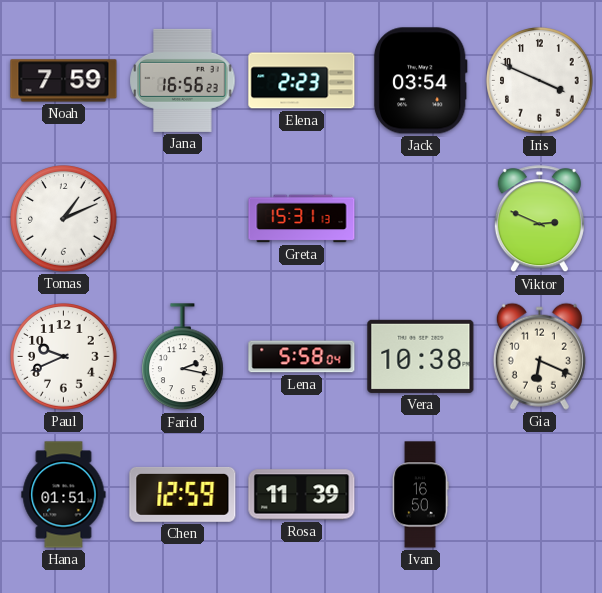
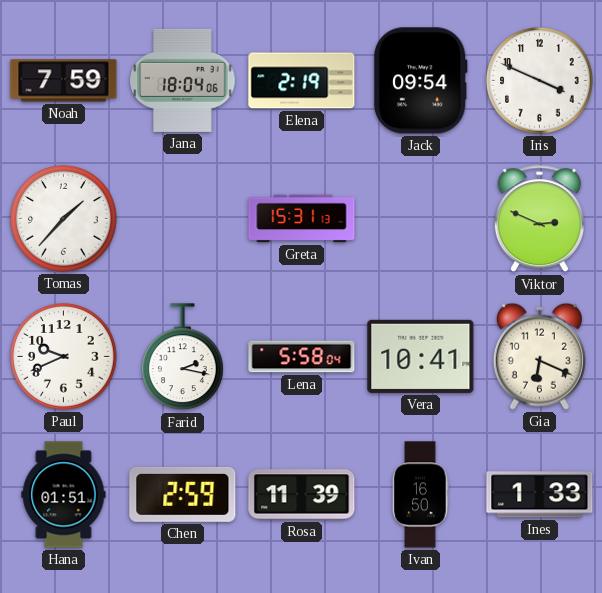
Jana: 16:56 -> 18:04 (183, 80)
Elena: 2:23 -> 2:19 (302, 81)
Jack: 03:54 -> 09:54 (420, 81)
Tomas: 1:11 -> 1:37 (64, 219)
Vera: 10:38 -> 10:41 (421, 356)
Chen: 12:59 -> 2:59 (183, 494)
Ines: none -> 1:33 (540, 495)
